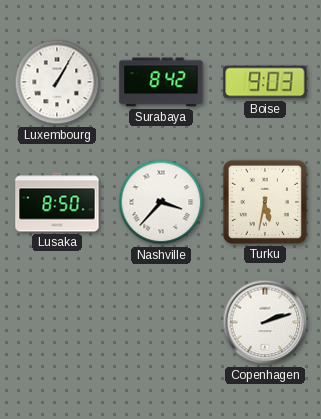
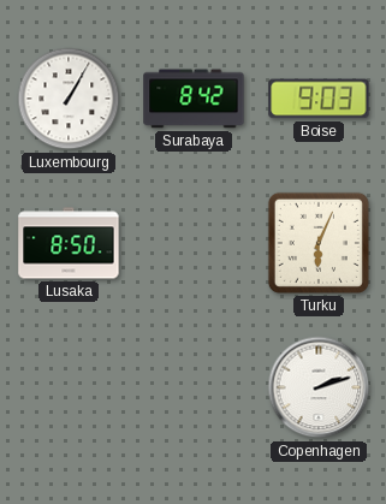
Nashville: 3:37 -> none (161, 202)
Turku: 5:32 -> 6:04 (319, 243)
